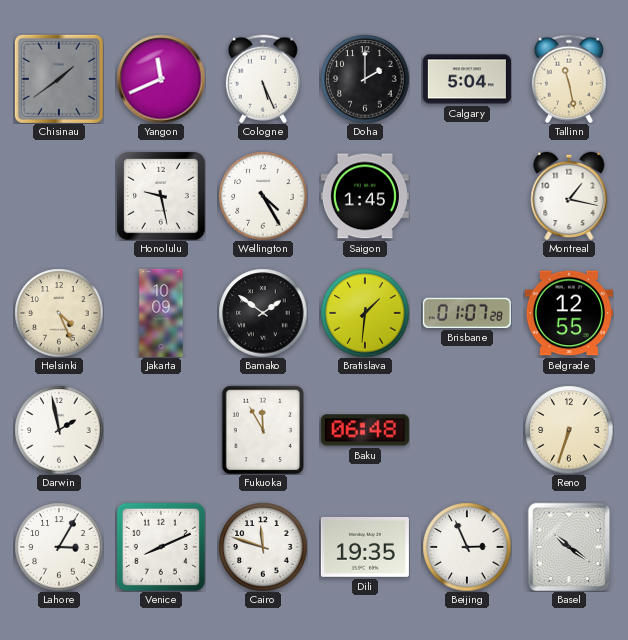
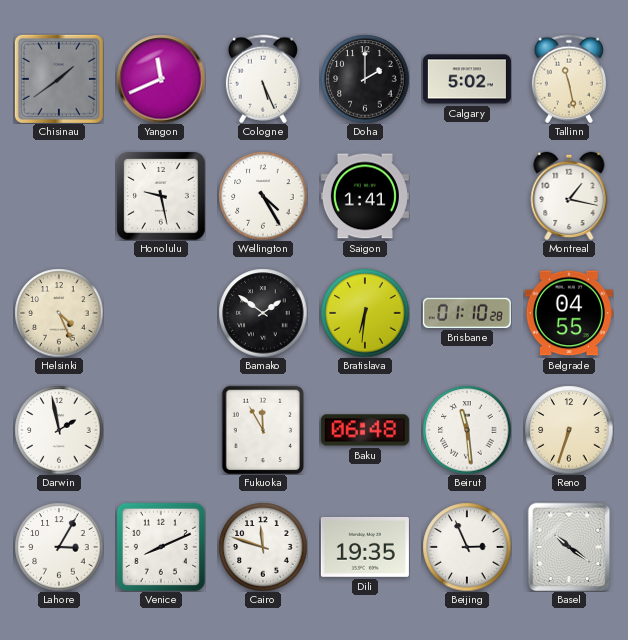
Calgary: 5:04 -> 5:02 (467, 79)
Saigon: 1:45 -> 1:41 (365, 196)
Jakarta: 10:09 -> none (161, 313)
Bratislava: 1:31 -> 6:31 (365, 313)
Brisbane: 01:07 -> 01:10 (467, 313)
Belgrade: 12:55 -> 04:55 (569, 313)
Beirut: none -> 11:29 (467, 430)
